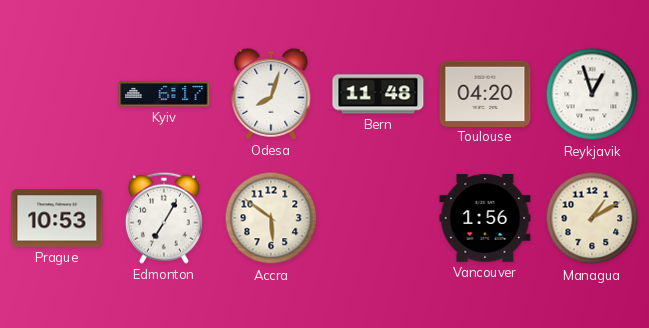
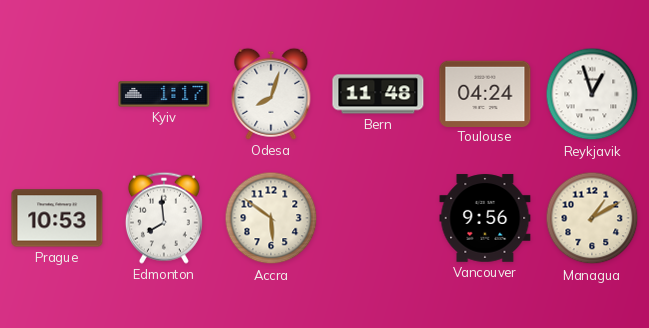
Kyiv: 6:17 -> 1:17 (164, 94)
Toulouse: 04:20 -> 04:24 (485, 93)
Edmonton: 7:05 -> 7:59 (164, 218)
Vancouver: 1:56 -> 9:56 (485, 218)
